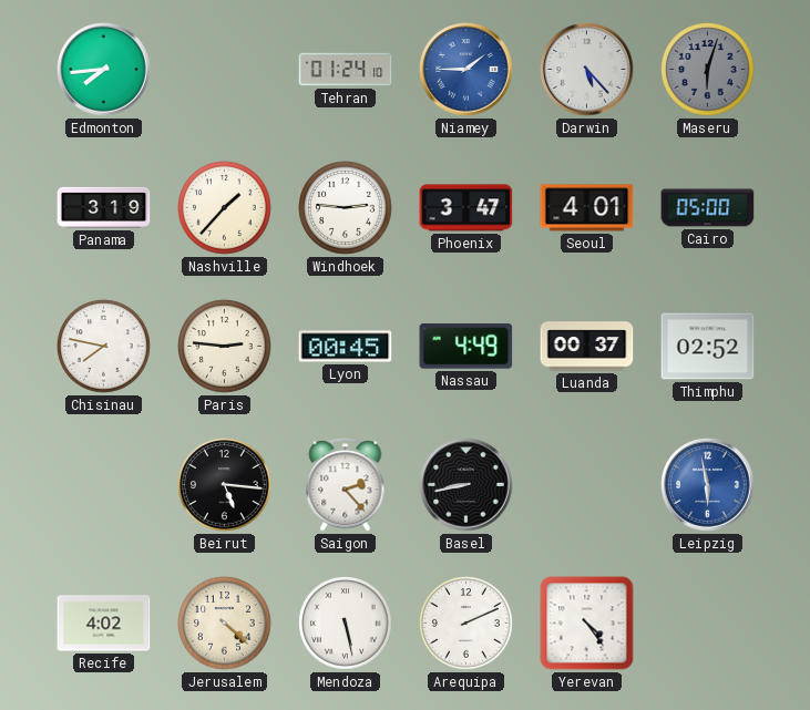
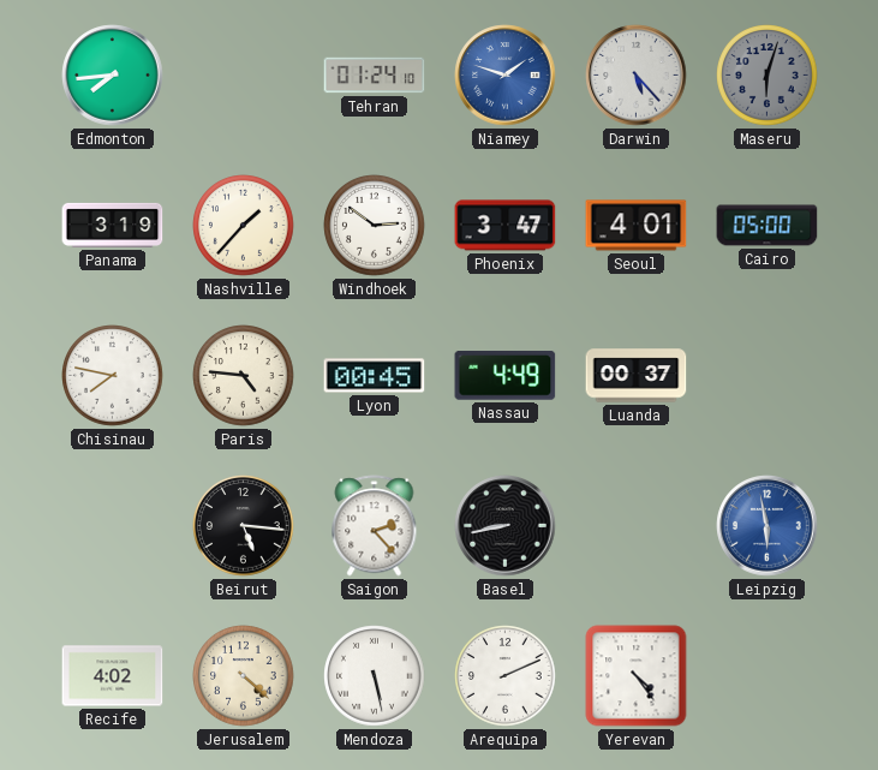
Niamey: 1:45 -> 1:48 (506, 76)
Windhoek: 2:46 -> 2:51 (375, 226)
Paris: 2:46 -> 4:46 (244, 376)
Thimphu: 02:52 -> none (708, 347)
